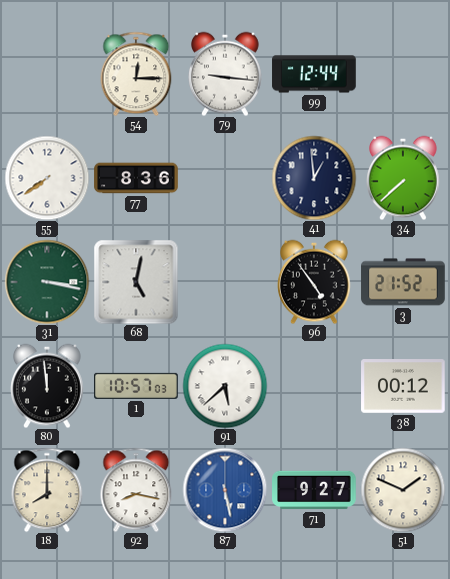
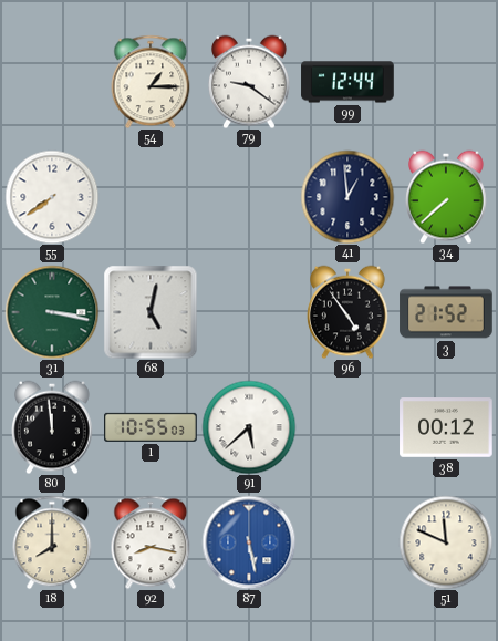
54: 12:15 -> 1:15 (151, 82)
79: 9:16 -> 9:21 (250, 82)
77: 8:36 -> none (136, 178)
1: 10:57 -> 10:55 (151, 427)
71: 9:27 -> none (314, 490)
51: 1:49 -> 11:49 (446, 542)
